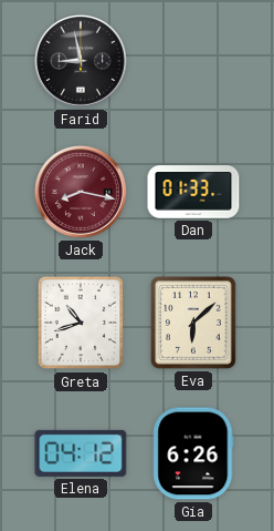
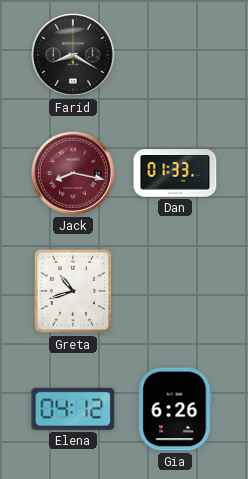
Farid: 8:58 -> 8:20 (74, 56)
Eva: 6:08 -> none (193, 323)
